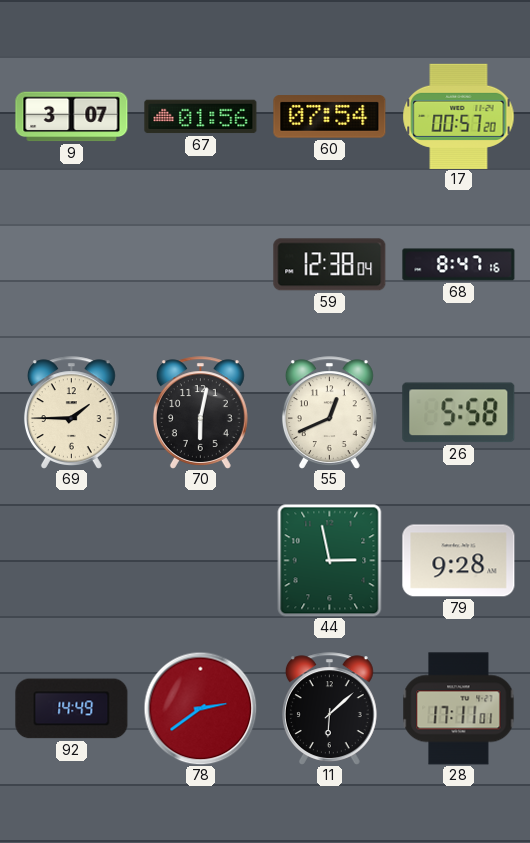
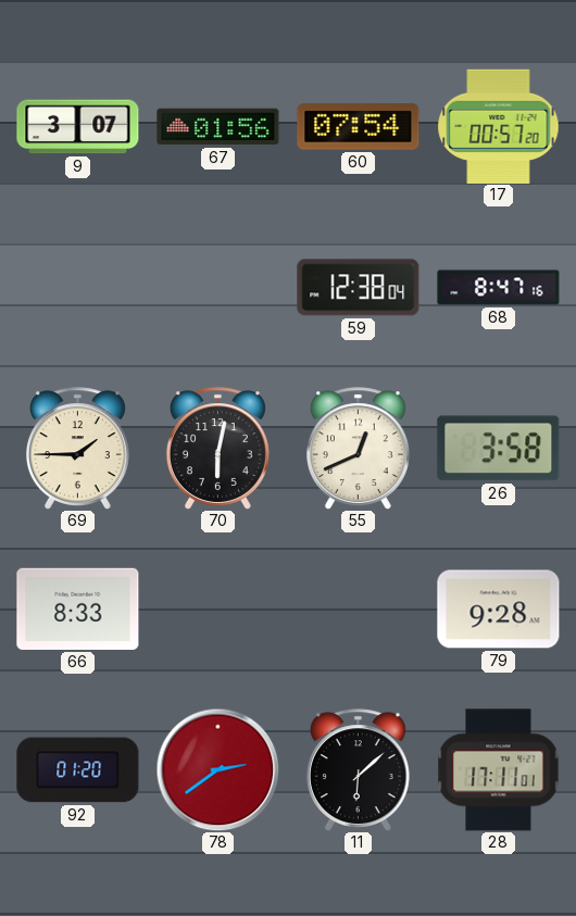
26: 5:58 -> 3:58 (499, 449)
66: none -> 8:33 (78, 608)
44: 2:58 -> none (330, 560)
92: 14:49 -> 01:20 (78, 770)
